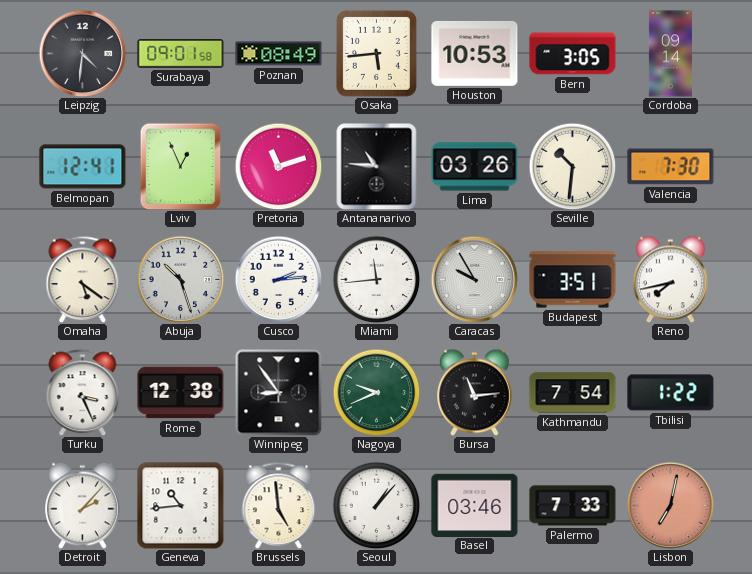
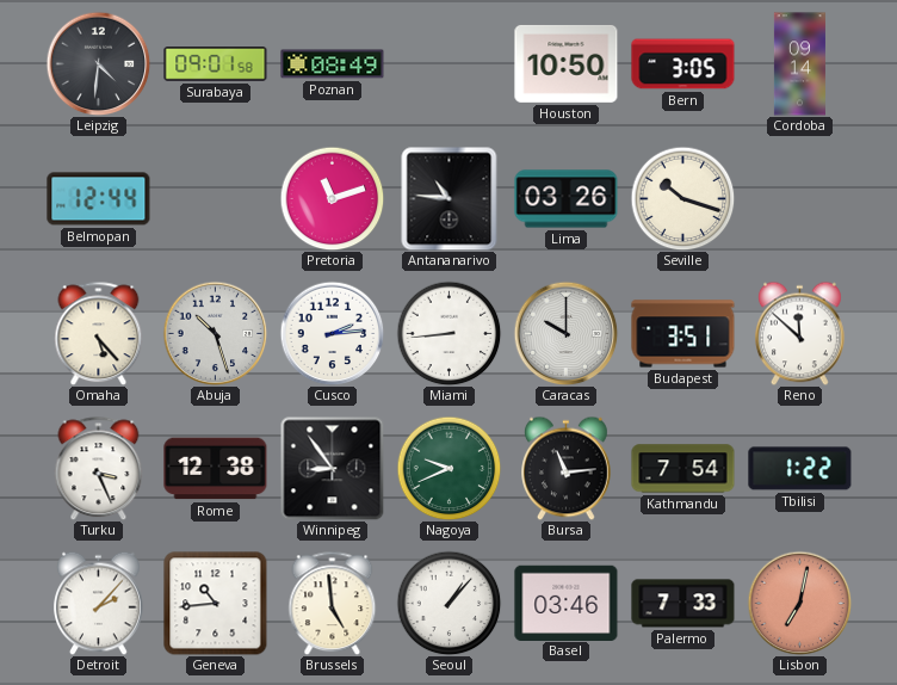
Osaka: 5:44 -> none (376, 53)
Houston: 10:53 -> 10:50 (567, 63)
Belmopan: 12:41 -> 12:44 (99, 199)
Lviv: 12:56 -> none (181, 166)
Seville: 10:31 -> 10:18 (682, 198)
Valencia: 7:30 -> none (671, 167)
Omaha: 5:21 -> 5:23 (99, 333)
Miami: 11:44 -> 8:44 (448, 333)
Caracas: 9:55 -> 10:00 (565, 333)
Reno: 7:43 -> 11:52 (800, 333)
